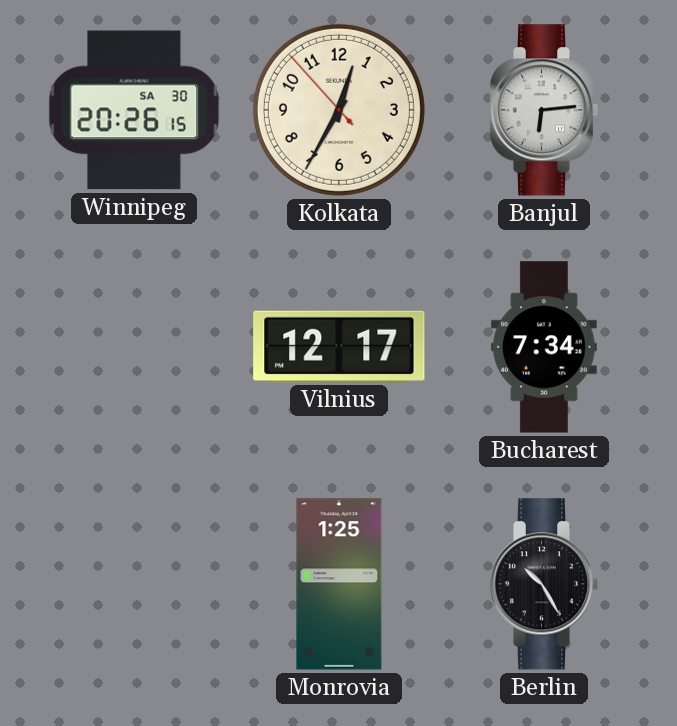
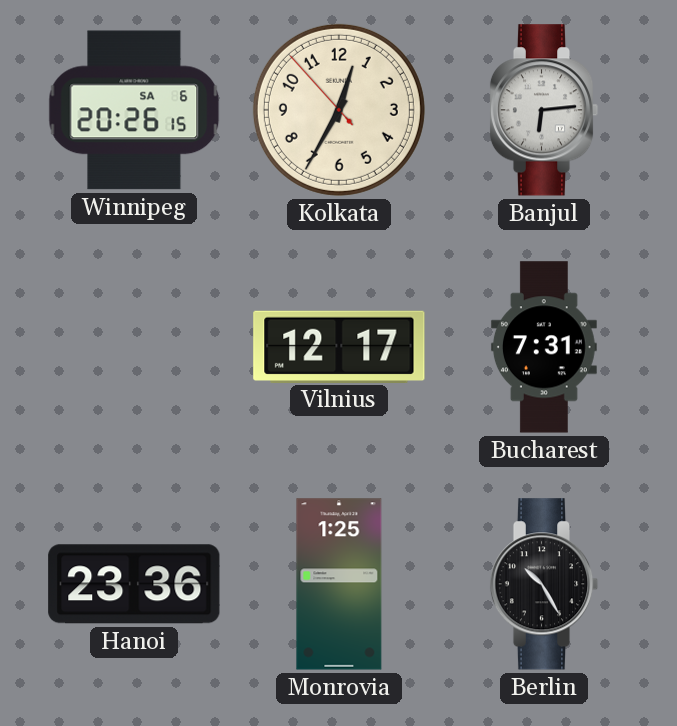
Winnipeg date: SA 30 -> SA 6 (134, 110)
Bucharest: 7:34 -> 7:31 (544, 347)
Hanoi: none -> 23:36 (134, 584)
